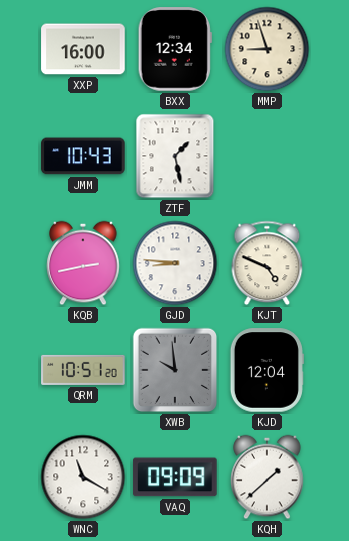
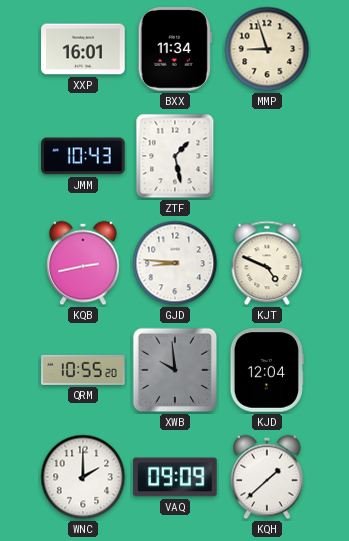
XXP: 16:00 -> 16:01 (83, 49)
BXX: 12:34 -> 11:34 (175, 49)
QRM: 10:51 -> 10:55 (83, 370)
WNC: 11:20 -> 2:00 (83, 477)
